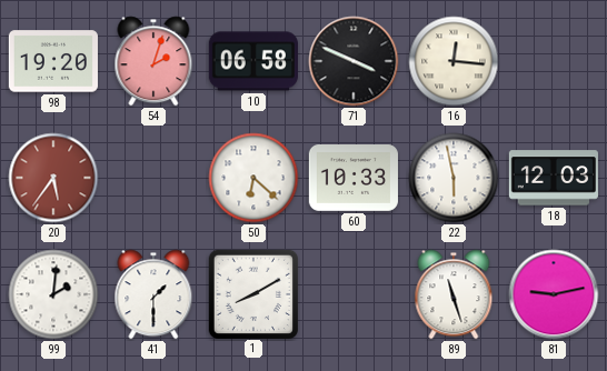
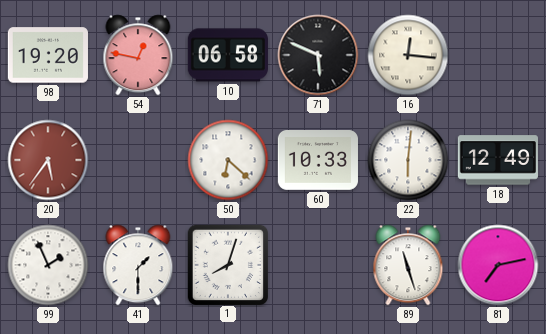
54: 2:03 -> 12:47 (138, 55)
71: 3:49 -> 5:49 (318, 55)
22: 5:58 -> 6:01 (408, 160)
18: 12:03 -> 12:49 (498, 160)
99: 2:01 -> 1:56 (48, 265)
1: 8:10 -> 8:03 (227, 264)
81: 9:13 -> 7:13 (498, 265)
